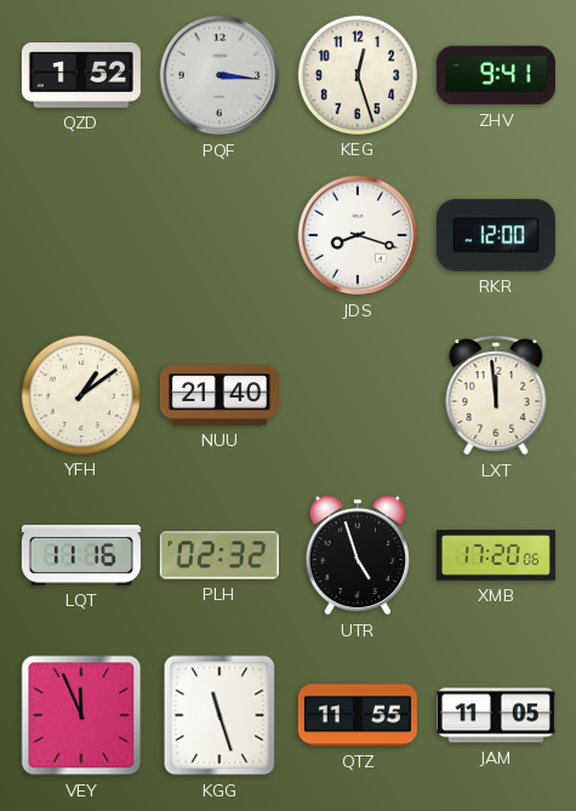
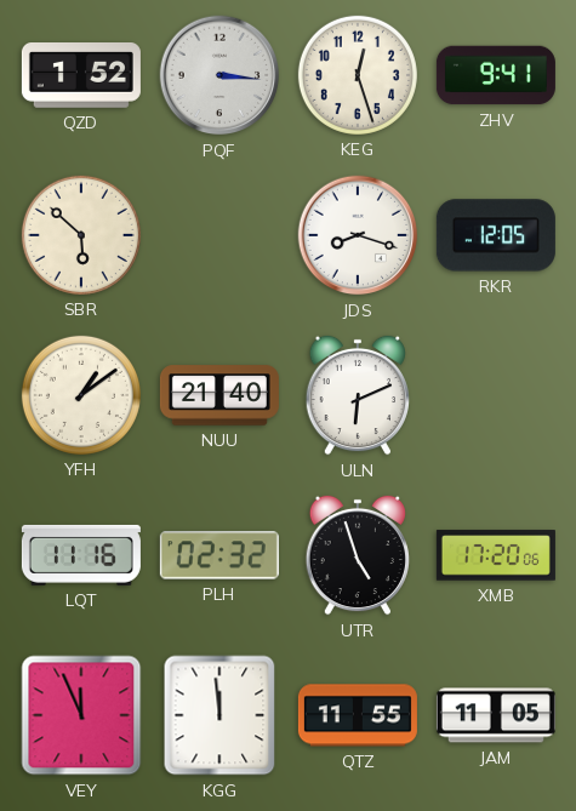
SBR: none -> 5:52 (81, 235)
RKR: 12:00 -> 12:05 (496, 235)
ULN: none -> 6:11 (357, 395)
LXT: 11:59 -> none (496, 396)
KGG: 11:27 -> 11:59 (219, 715)
